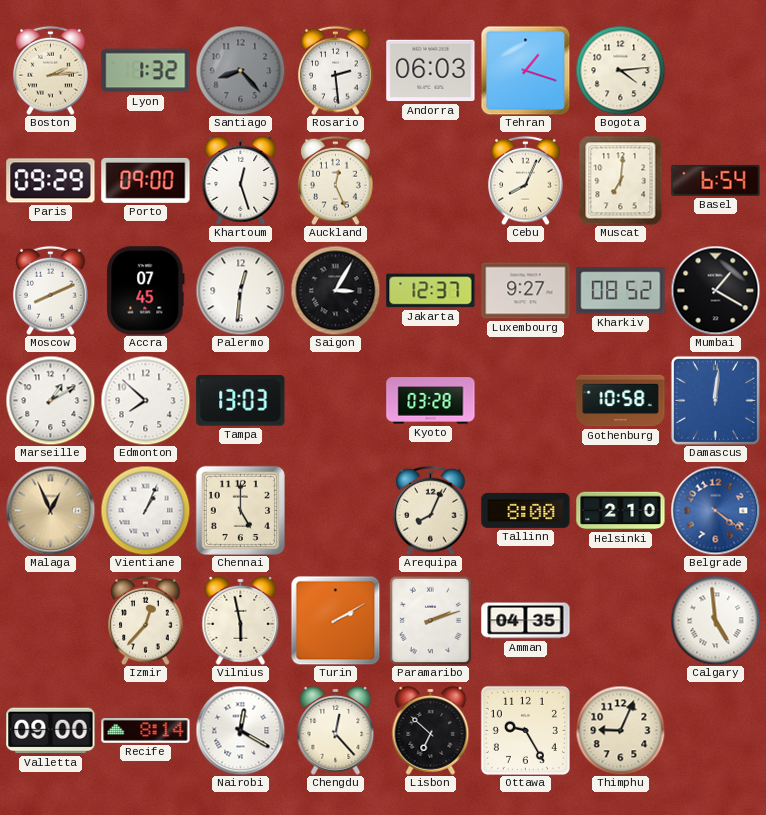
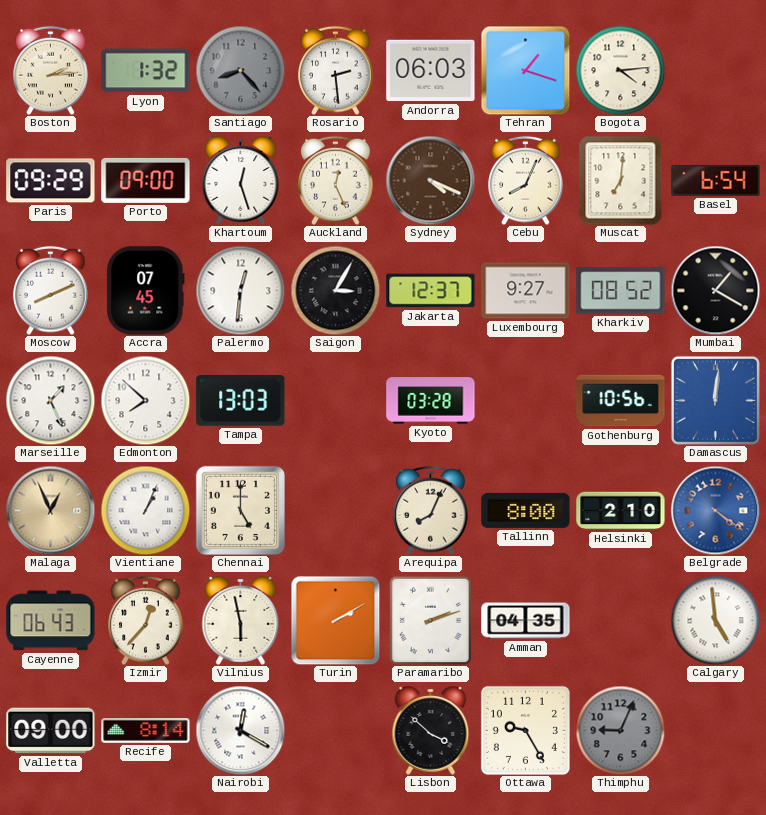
Sydney: none -> 4:19 (430, 180)
Marseille: 1:10 -> 1:26 (50, 400)
Gothenburg: 10:58 -> 10:56 (621, 401)
Cayenne: none -> 06:43 (51, 621)
Chengdu: 12:23 -> none (336, 731)
Lisbon: 6:52 -> 3:52 (431, 731)
Thimphu dial: cream -> grey (620, 730)
